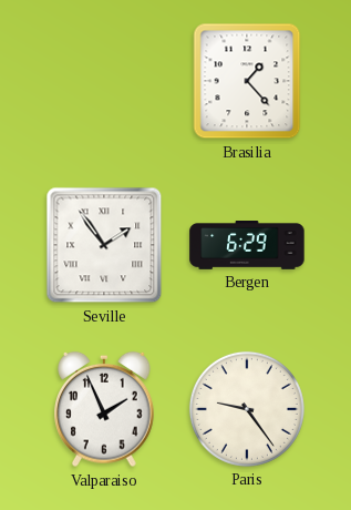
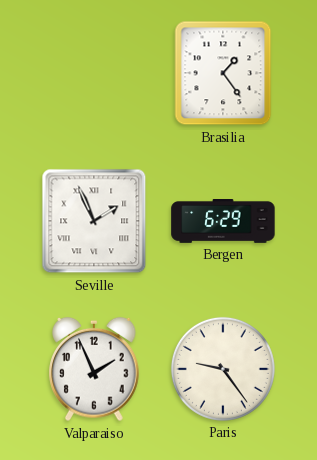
Brasilia: 1:23 -> 1:24 (223, 73)
Seville: 1:54 -> 1:56 (94, 221)
